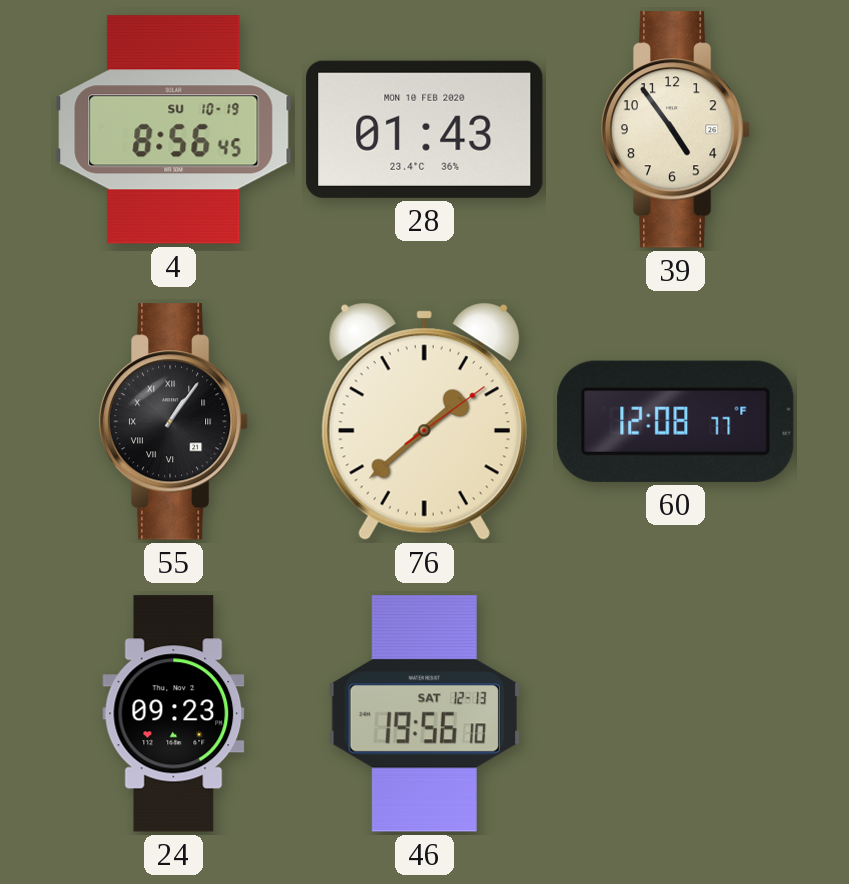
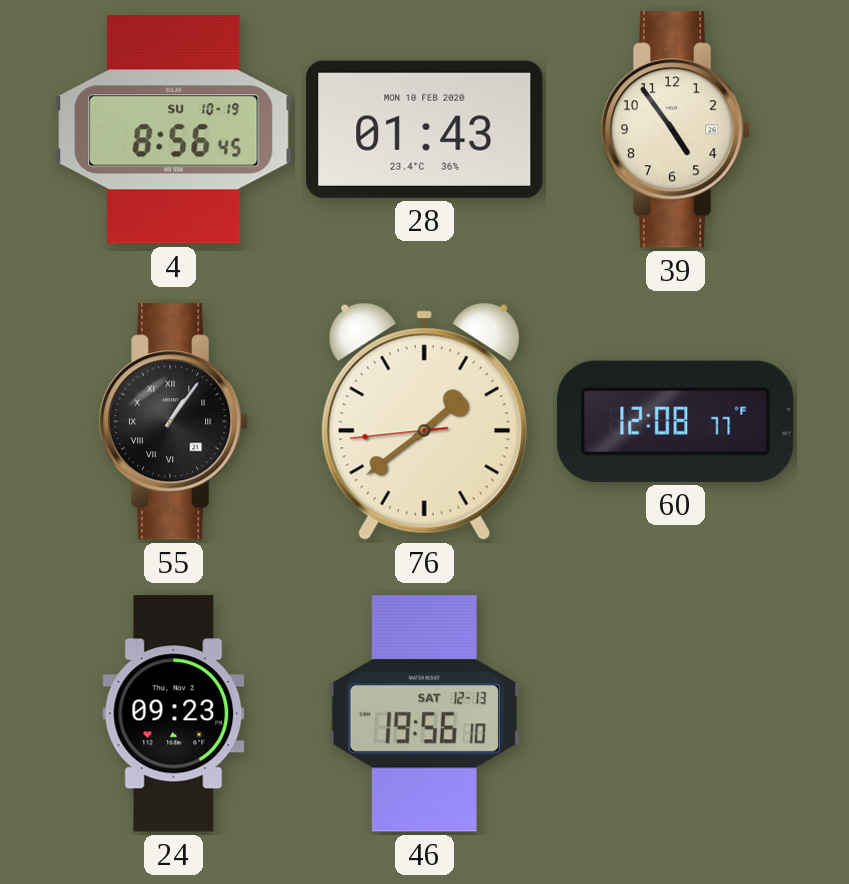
76: 1:38:09 -> 1:38:44 (424, 421)
